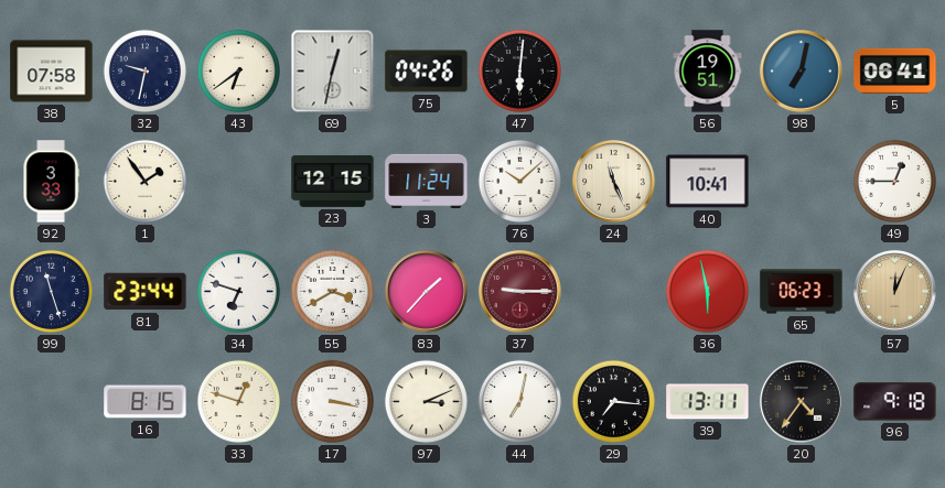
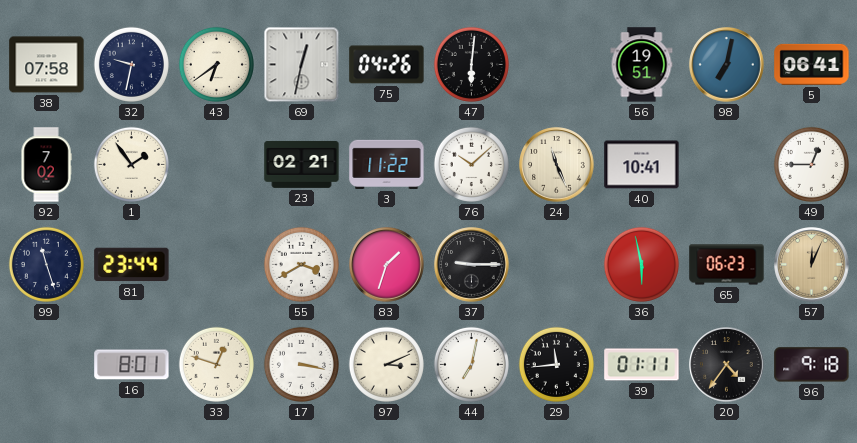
92: 3:33 -> 7:02 (46, 165)
23: 12:15 -> 02:21 (302, 164)
3: 11:24 -> 11:22 (387, 164)
34: 6:48 -> none (238, 291)
83: 1:37 -> 1:33 (387, 265)
37 dial: burgundy -> black (472, 265)
16: 8:15 -> 8:01 (132, 365)
29: 7:16 -> 11:44 (556, 364)
39: 13:11 -> 01:11 (642, 365)
